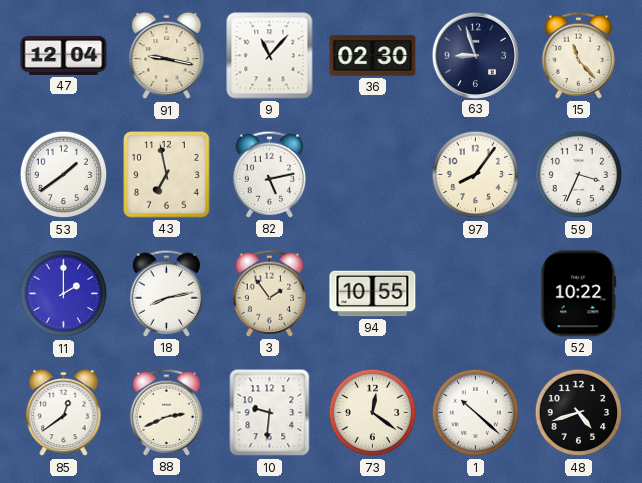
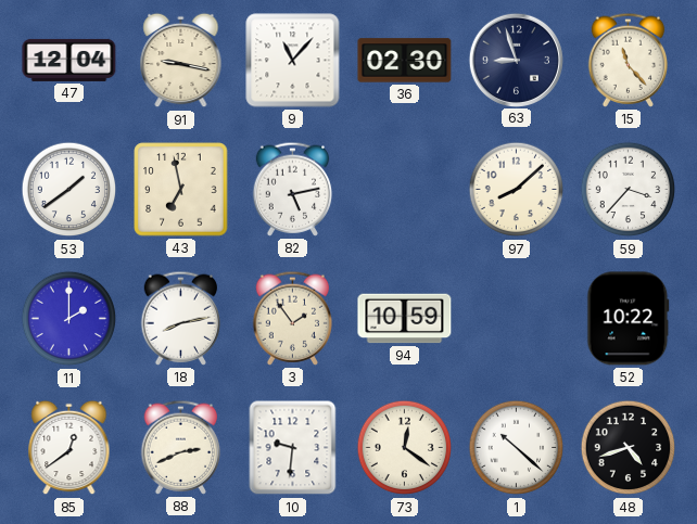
97: 8:06 -> 8:08 (517, 190)
59: 3:34 -> 3:37 (629, 190)
94: 10:55 -> 10:59 (405, 319)
